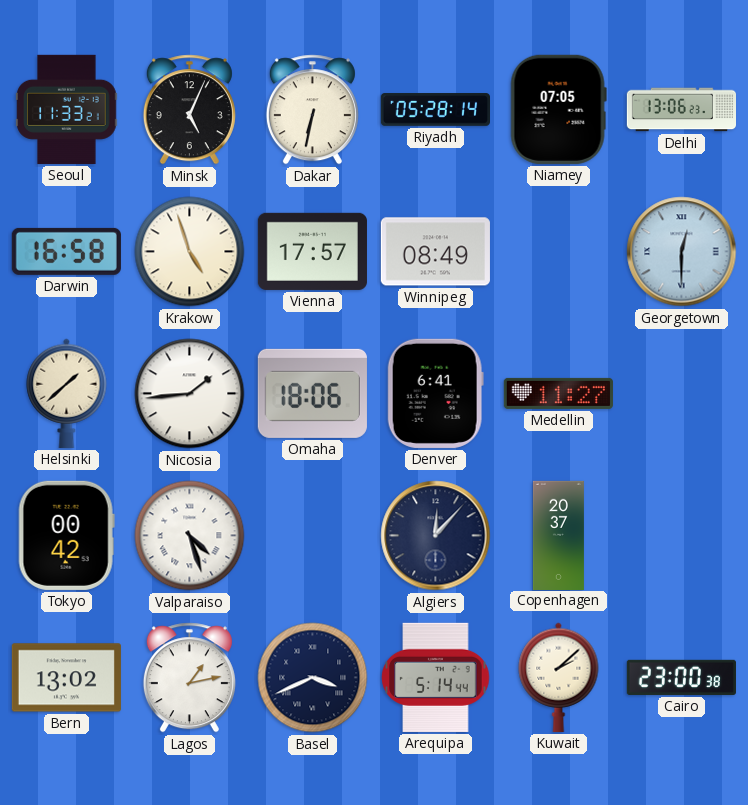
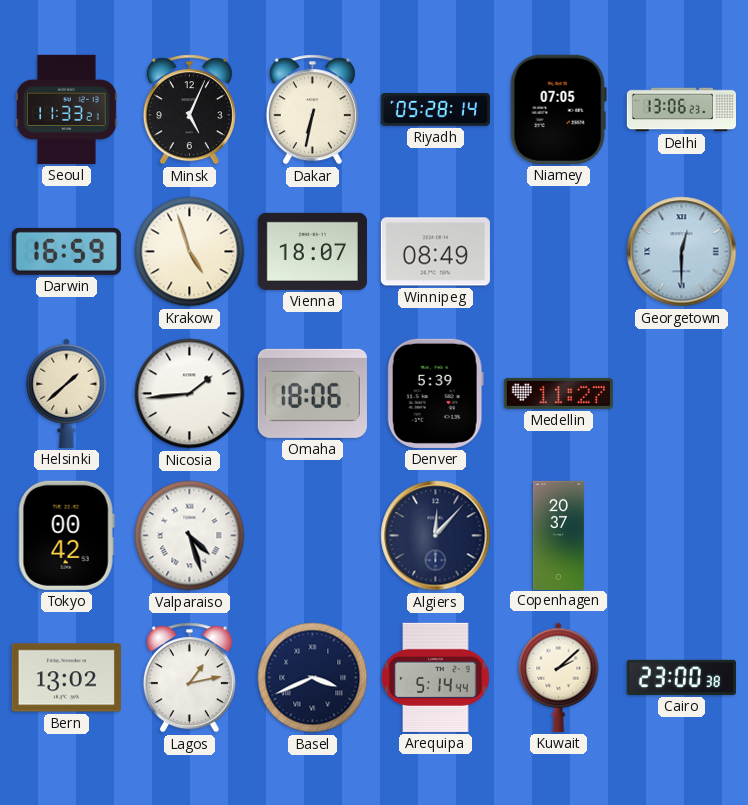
Darwin: 16:58 -> 16:59 (66, 251)
Vienna: 17:57 -> 18:07 (312, 251)
Denver: 6:41 -> 5:39 (435, 393)
